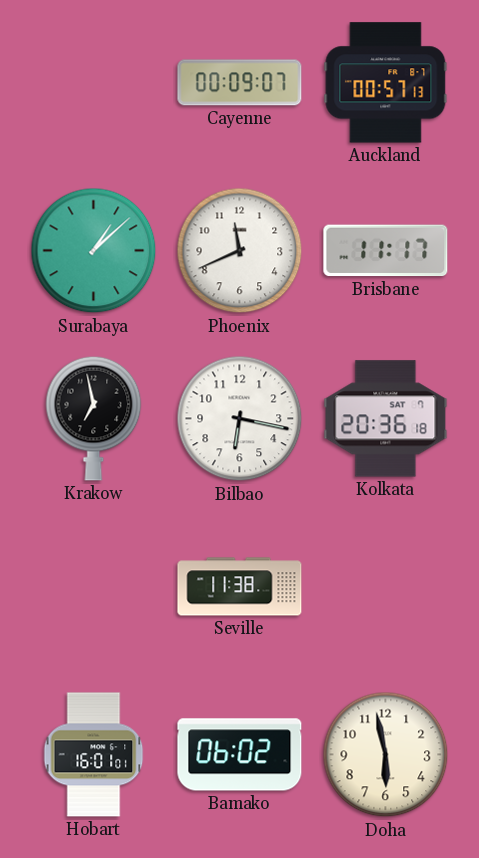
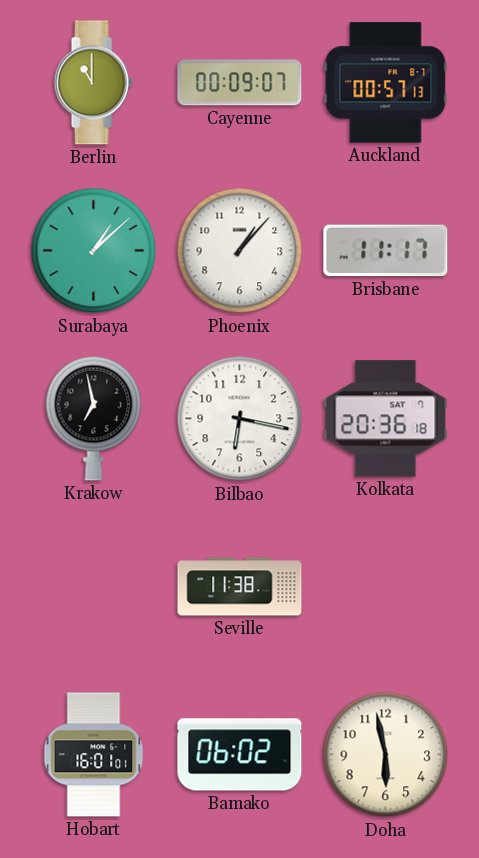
Berlin: none -> 11:00 (93, 83)
Phoenix: 11:41 -> 1:07 (240, 251)
